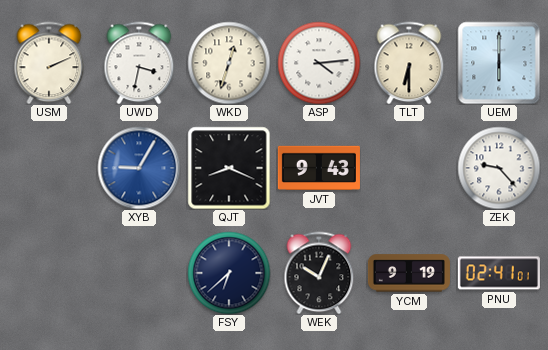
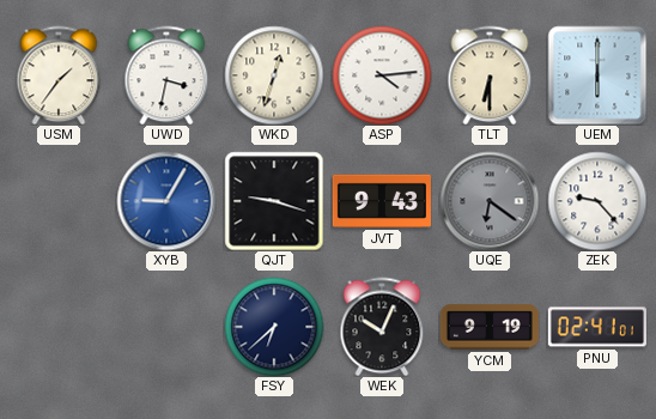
USM: 2:11 -> 1:36 (59, 75)
QJT: 8:19 -> 9:18 (274, 201)
UQE: none -> 6:21 (490, 201)
